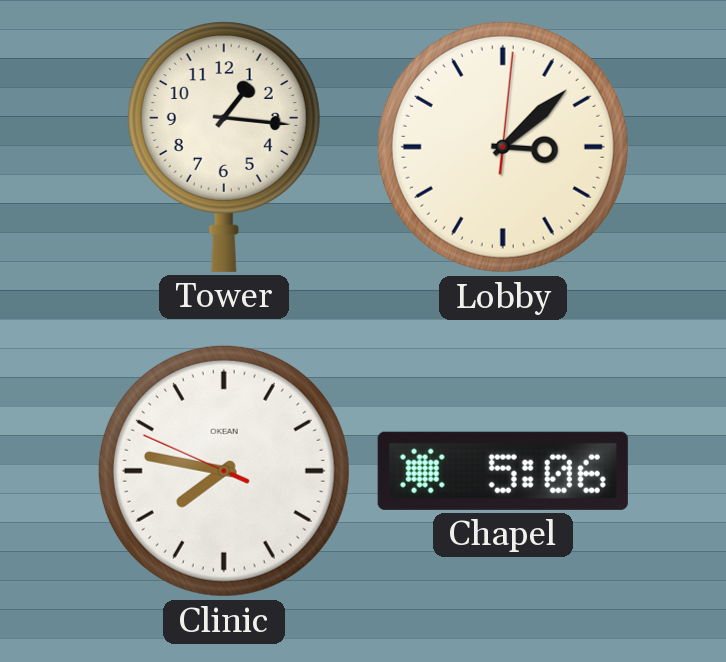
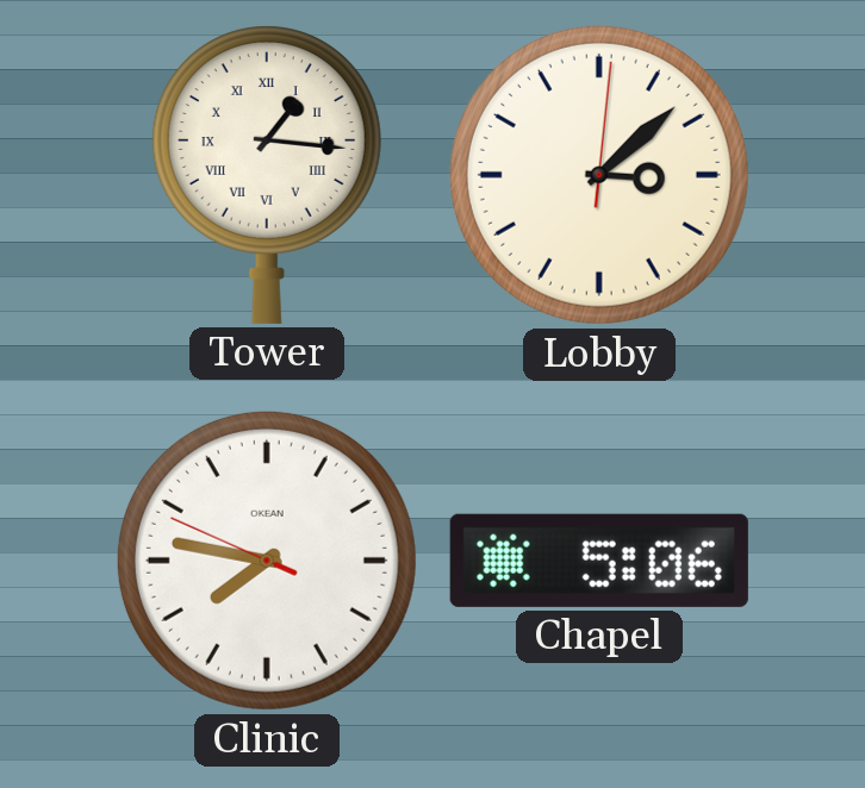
Tower numerals: Arabic -> Roman (267, 175)
